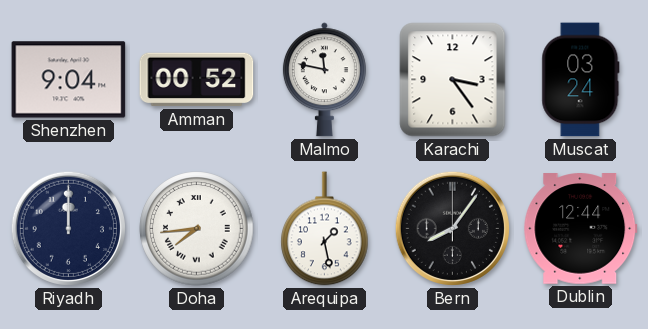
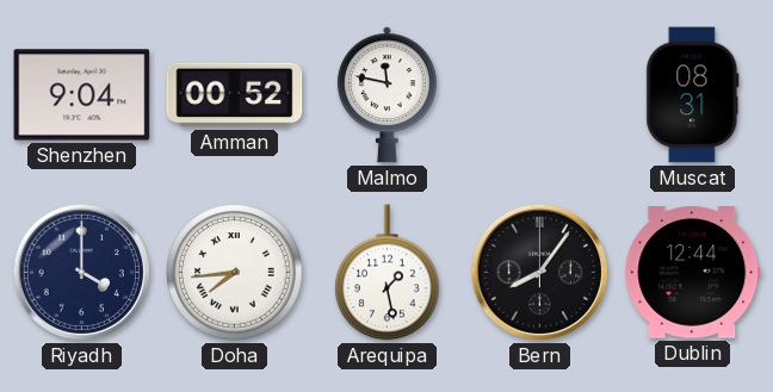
Karachi: 3:24 -> none (453, 80)
Muscat: 03:24 -> 08:31 (693, 95)
Riyadh: 12:00 -> 4:00 (81, 272)
